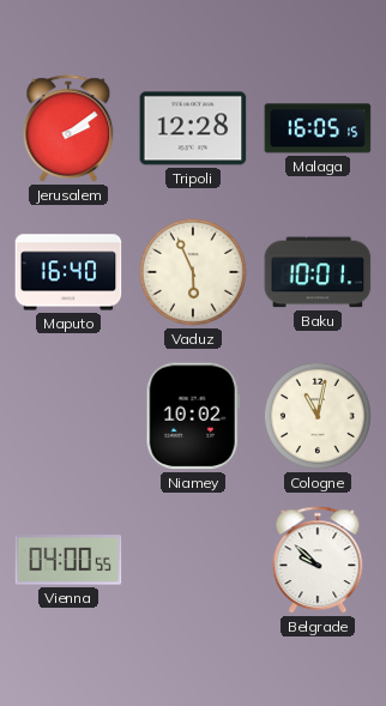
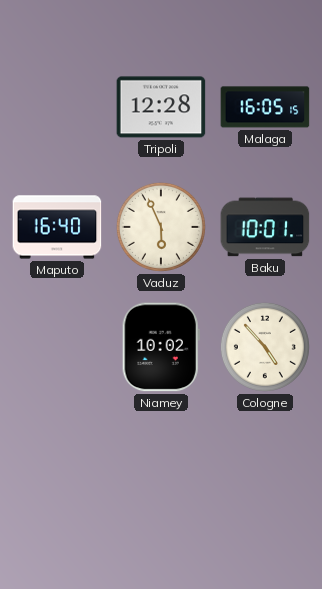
Jerusalem: 2:09 -> none (68, 129)
Cologne: 11:02 -> 4:53 (265, 347)
Vienna: 04:00 -> none (68, 560)
Belgrade: 9:52 -> none (318, 561)
